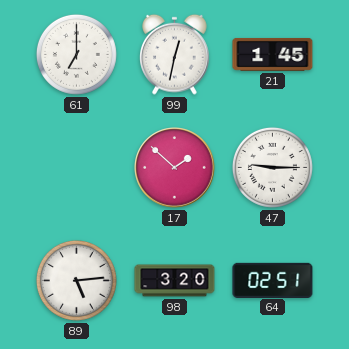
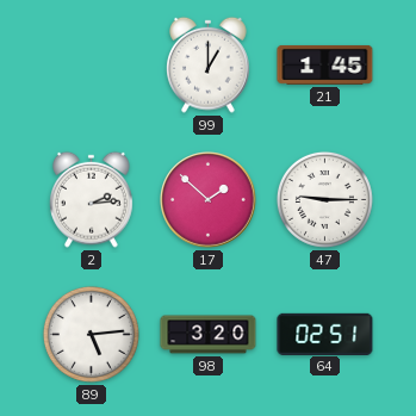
61: 7:00 -> none (76, 54)
99: 12:32 -> 1:00 (209, 64)
2: none -> 2:14 (92, 199)
